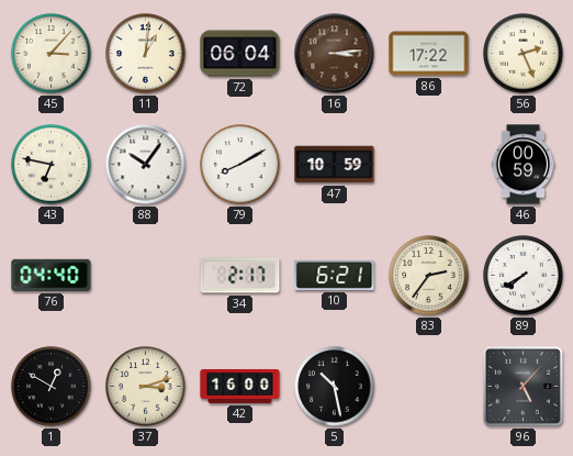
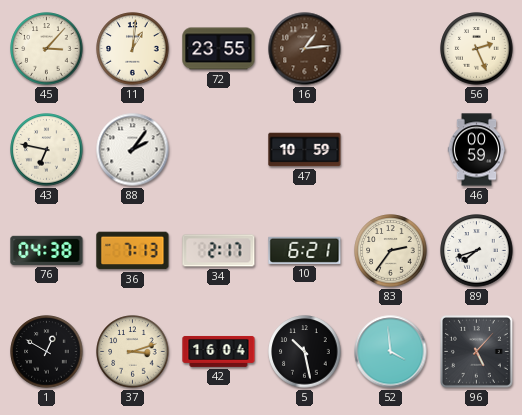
72: 06:04 -> 23:55 (219, 49)
16: 3:14 -> 1:14 (305, 49)
86: 17:22 -> none (429, 54)
88: 10:06 -> 2:06 (133, 150)
79: 8:10 -> none (240, 165)
76: 04:40 -> 04:38 (47, 250)
36: none -> 7:13 (133, 251)
89: 7:40 -> 7:42 (477, 251)
42: 16:00 -> 16:04 (219, 351)
52: none -> 3:59 (391, 352)
